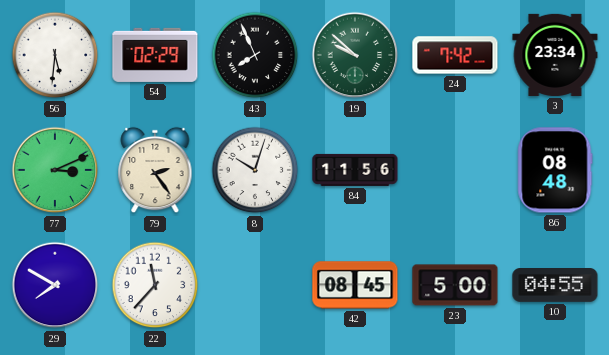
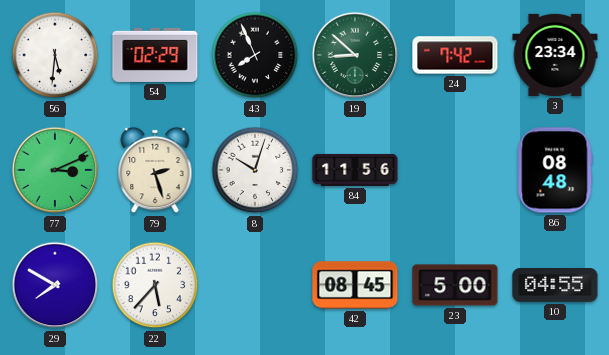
19: 9:52 -> 8:52 (355, 55)
79: 2:24 -> 2:27 (155, 170)
22: 11:37 -> 5:37 (155, 285)
